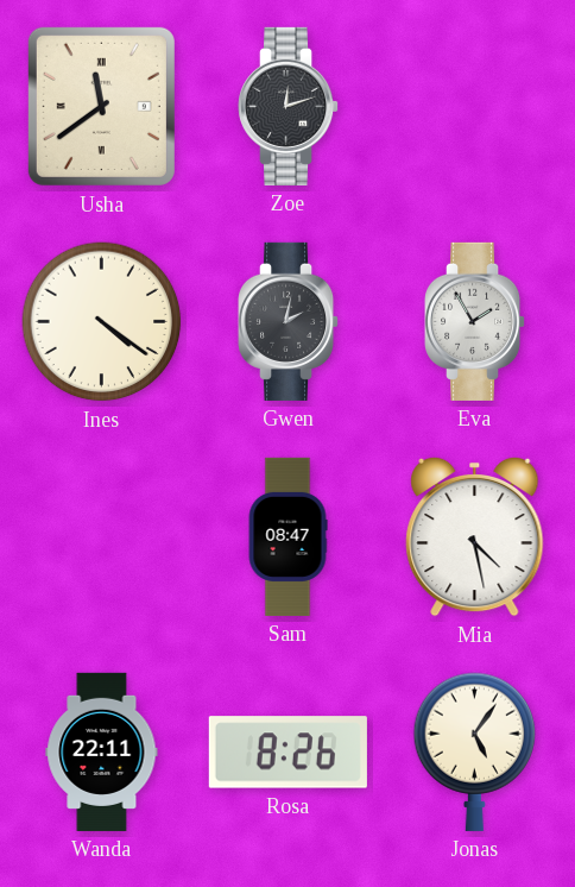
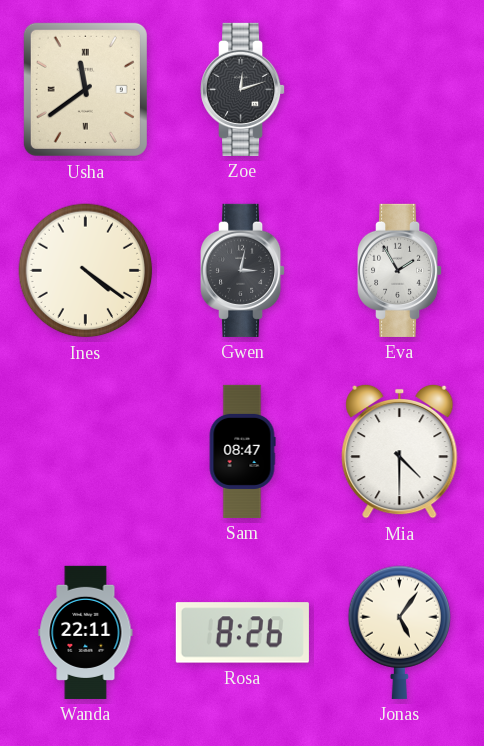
Gwen: 2:02 -> 3:02 (244, 270)
Mia: 4:28 -> 4:30 (400, 451)
